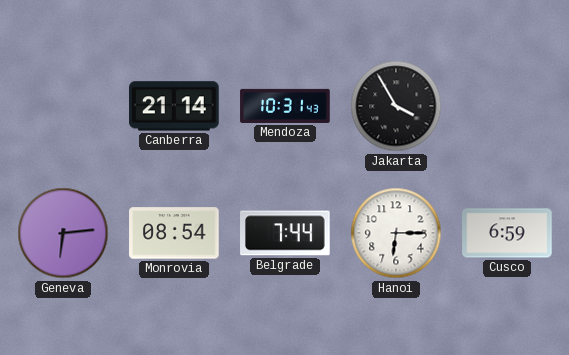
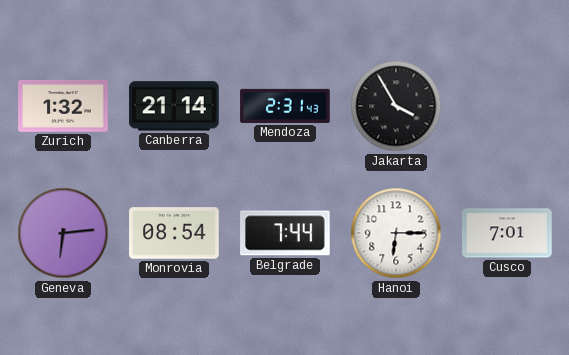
Zurich: none -> 1:32 (63, 107)
Mendoza: 10:31 -> 2:31 (285, 106)
Cusco: 6:59 -> 7:01 (507, 233)
